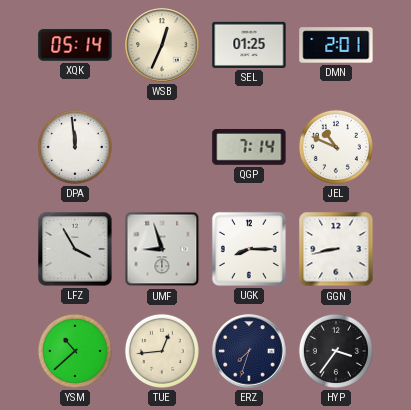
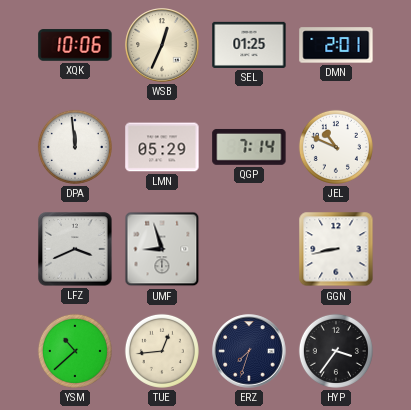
XQK: 05:14 -> 10:06 (75, 45)
LMN: none -> 05:29 (162, 147)
LFZ: 3:55 -> 3:41 (75, 249)
UGK: 8:15 -> none (249, 249)
